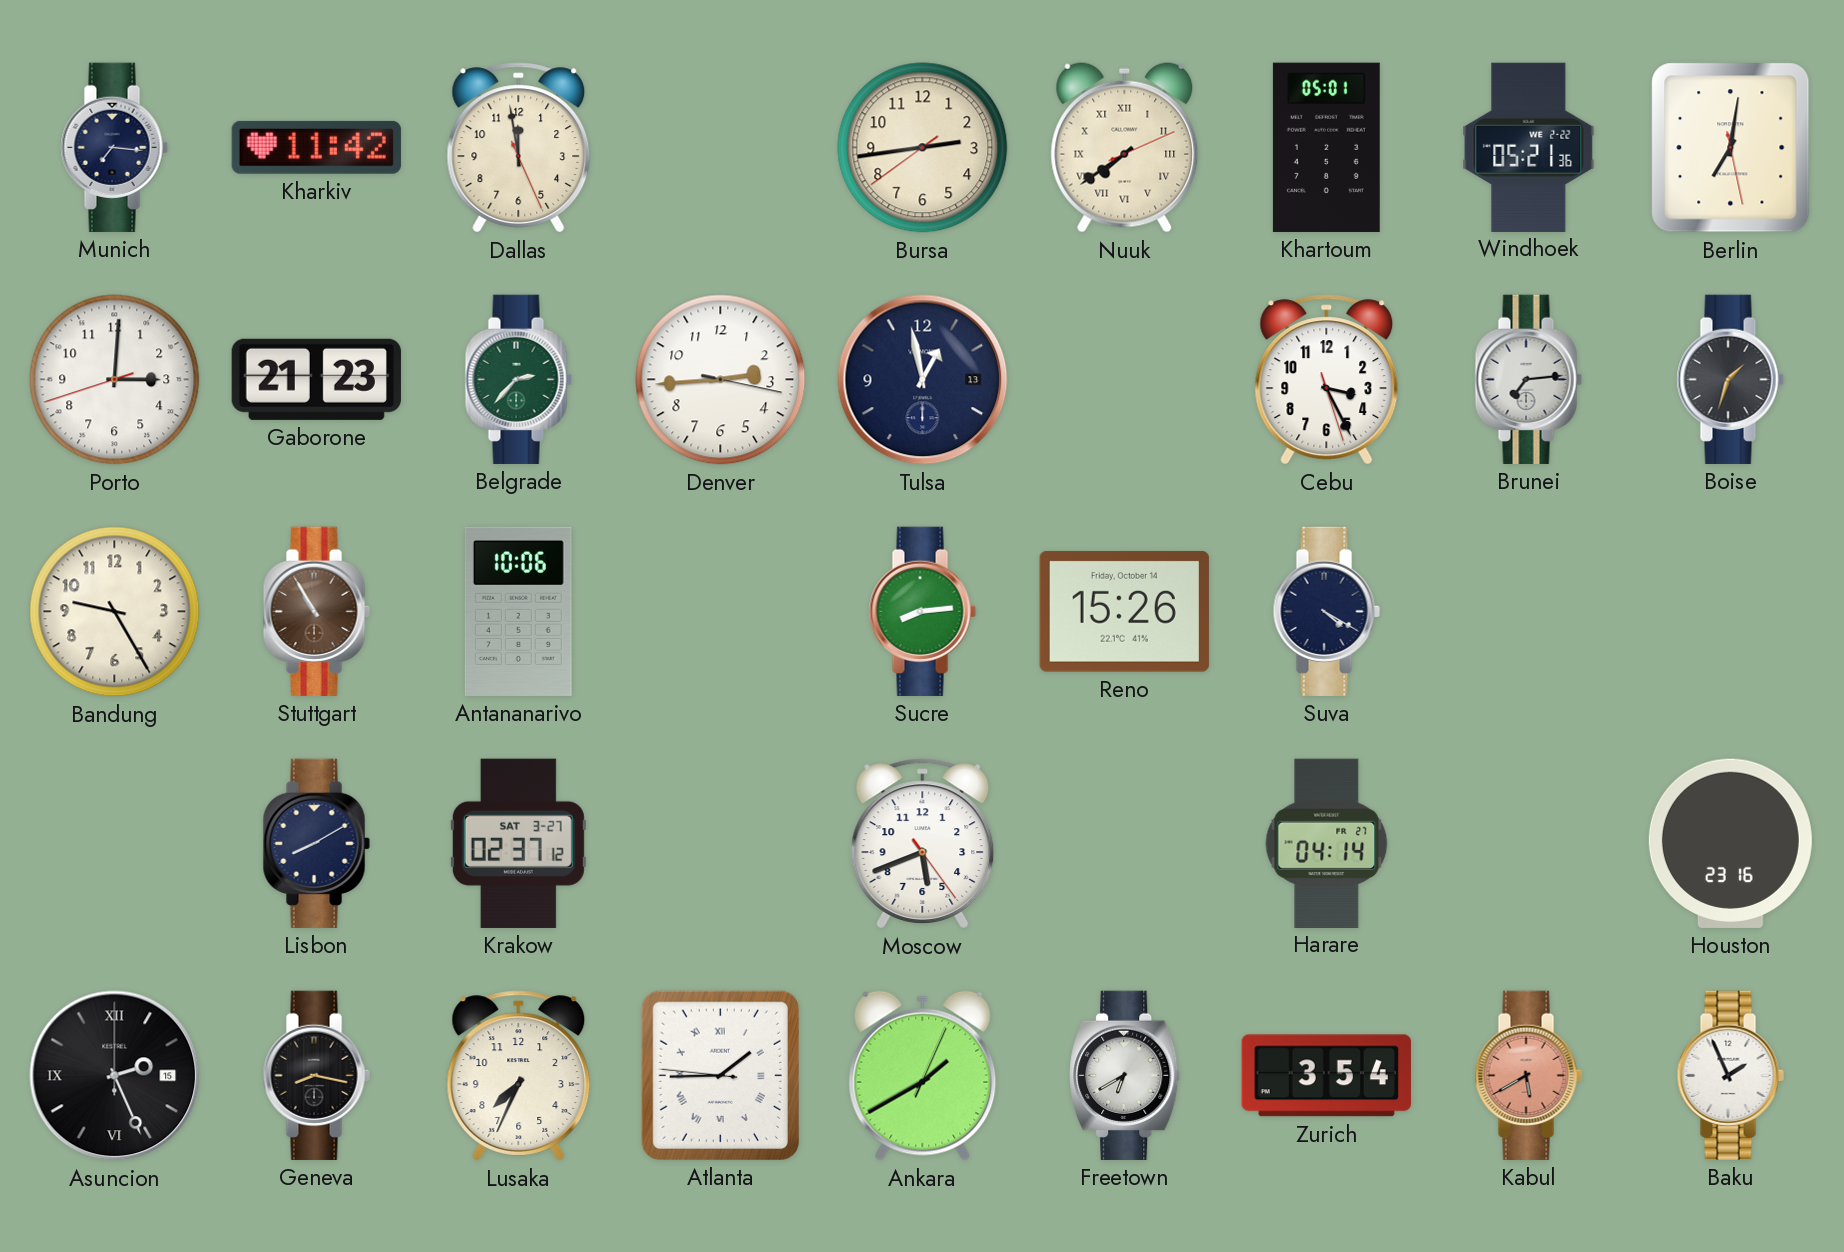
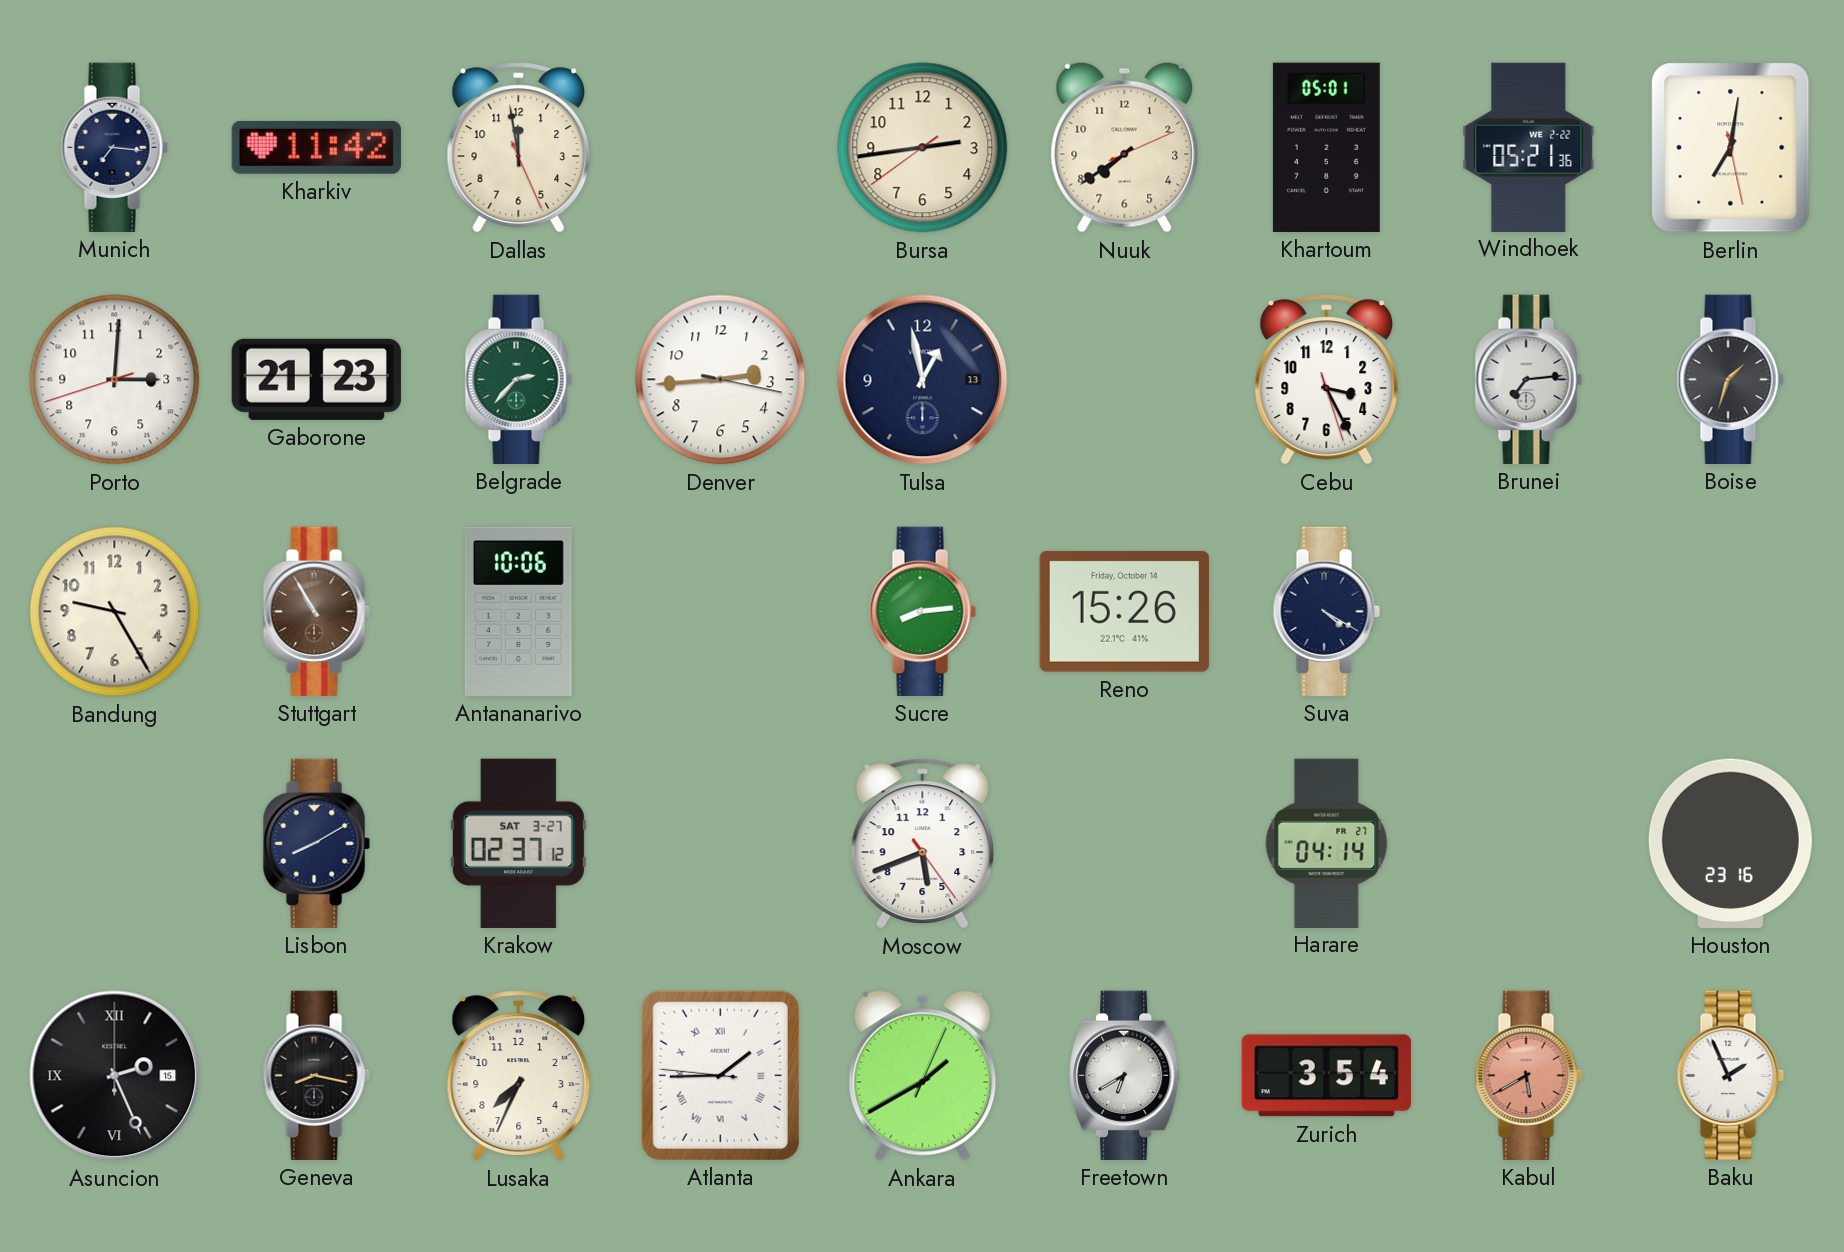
Nuuk numerals: Roman -> Arabic (1125, 147)
